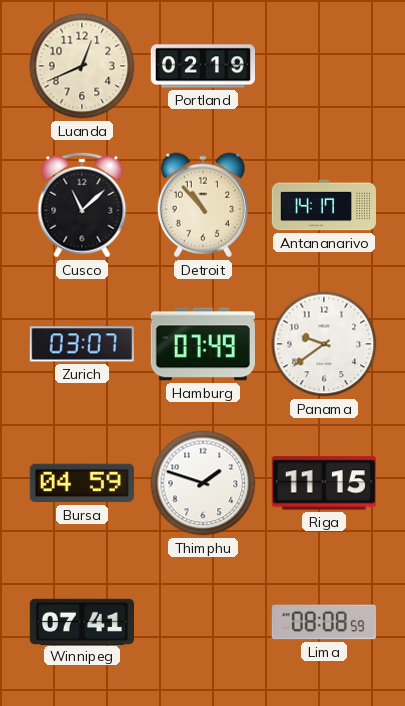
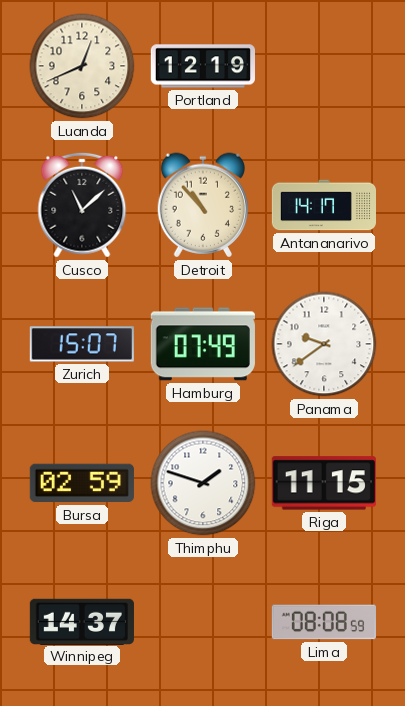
Portland: 02:19 -> 12:19 (202, 66)
Zurich: 03:07 -> 15:07 (82, 344)
Bursa: 04:59 -> 02:59 (82, 483)
Winnipeg: 07:41 -> 14:37 (82, 621)
